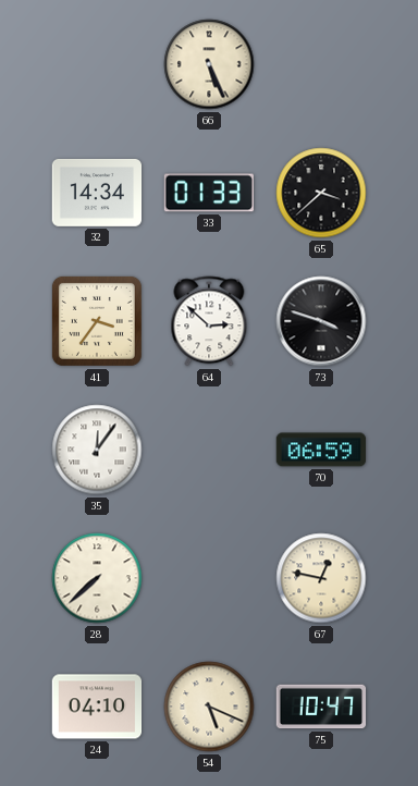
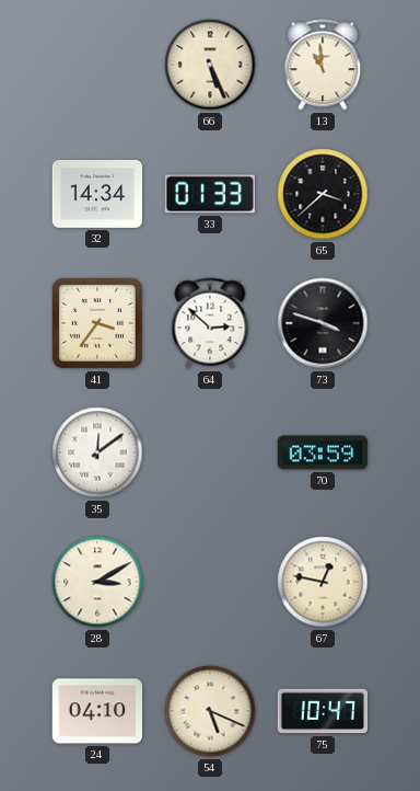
13: none -> 10:59 (323, 65)
35: 12:06 -> 12:09 (97, 452)
70: 06:59 -> 03:59 (322, 452)
28: 7:38 -> 3:10 (97, 582)
